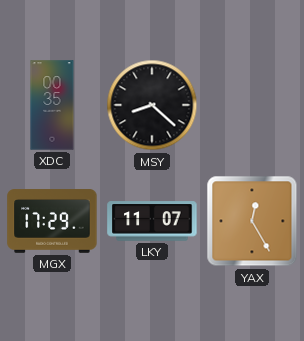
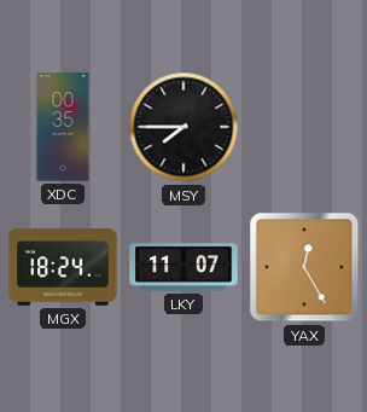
MSY: 8:22 -> 7:45 (183, 127)
MGX: 17:29 -> 18:24 (63, 267)
